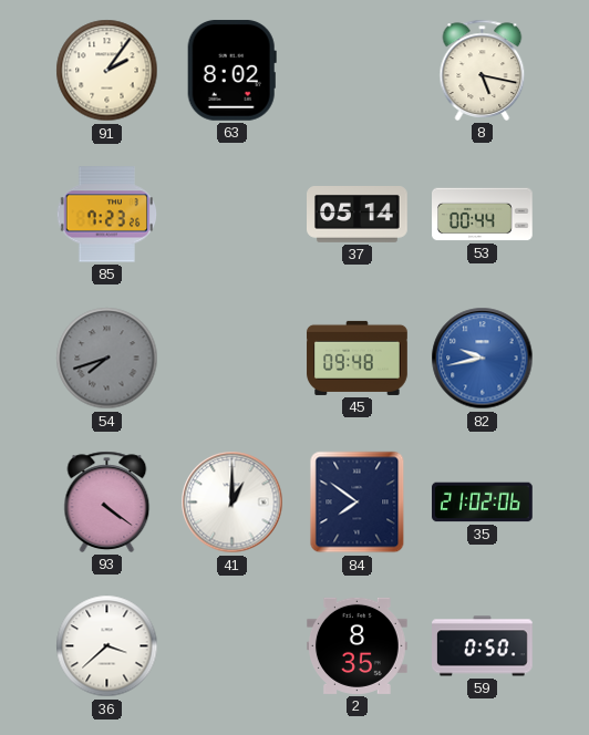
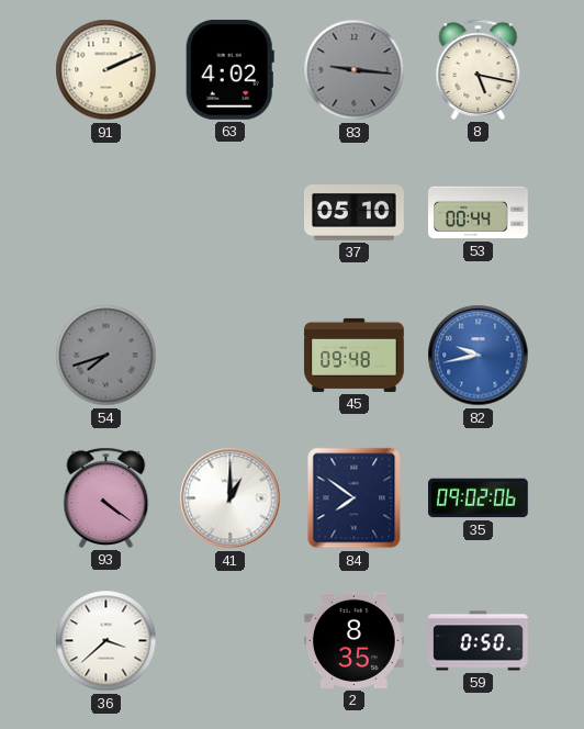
91: 2:06 -> 2:11 (106, 70)
63: 8:02 -> 4:02 (229, 69)
83: none -> 9:16 (355, 70)
85: 7:23 -> none (106, 215)
37: 05:14 -> 05:10 (355, 213)
35: 21:02 -> 09:02 (479, 498)
